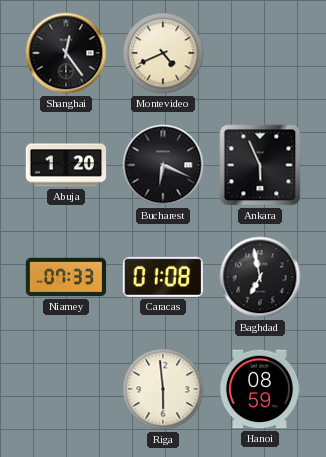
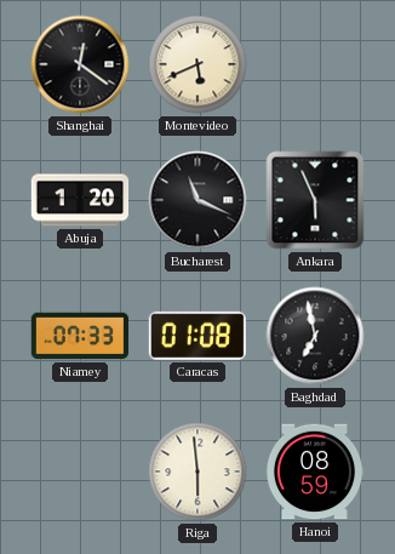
Shanghai: 12:24 -> 12:21 (80, 64)
Montevideo: 4:41 -> 5:41 (198, 64)
Bucharest: 6:19 -> 11:19 (198, 200)
